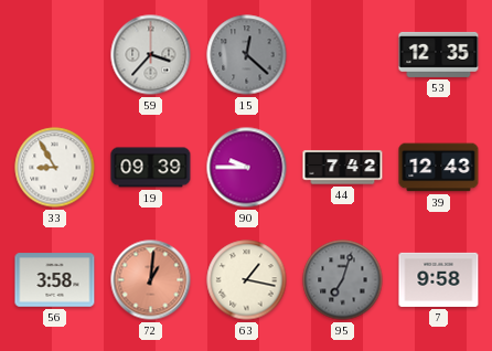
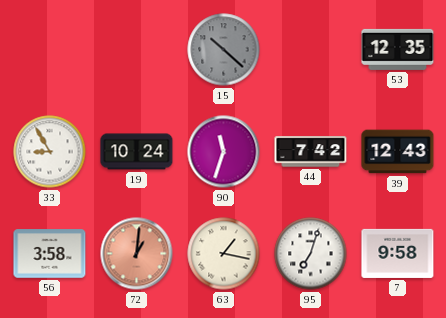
59: 3:37 -> none (151, 55)
15: 12:22 -> 10:22 (224, 50)
19: 09:39 -> 10:24 (137, 152)
90: 9:45 -> 11:33 (224, 152)
95 dial: grey -> white (311, 254)
